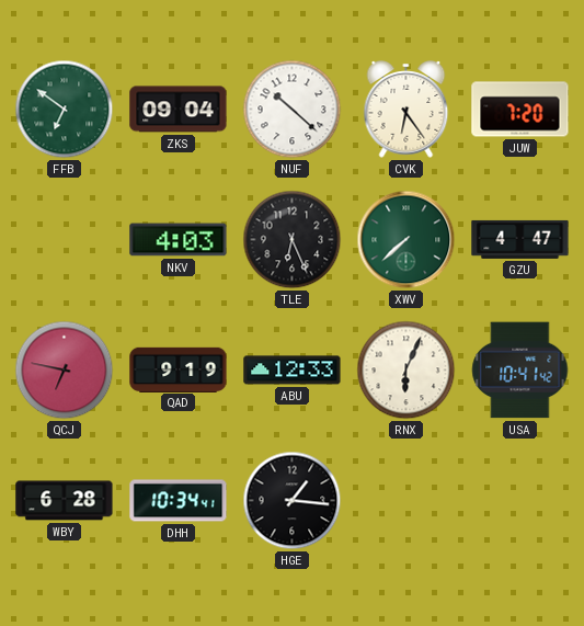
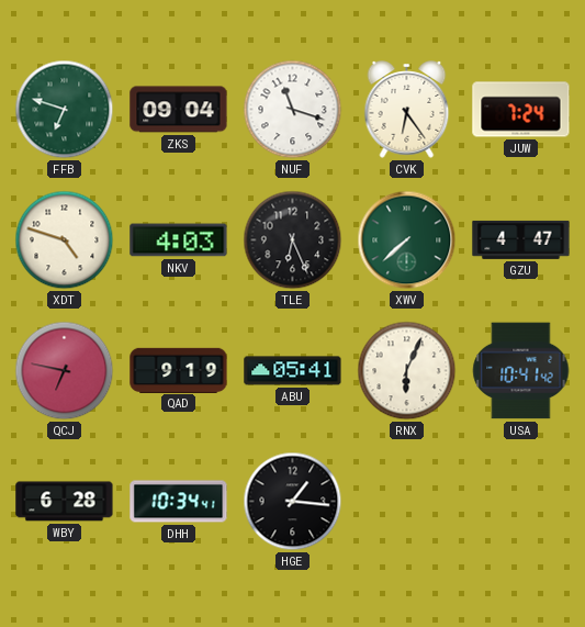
FFB: 6:51 -> 6:48 (65, 110)
NUF: 10:22 -> 11:18 (293, 110)
JUW: 7:20 -> 7:24 (521, 110)
XDT: none -> 4:48 (65, 240)
ABU: 12:33 -> 05:41 (293, 371)
